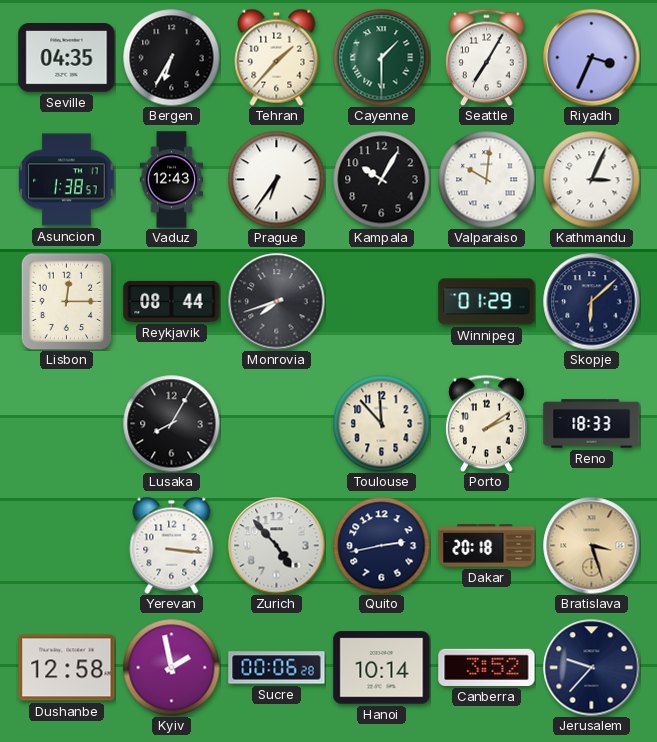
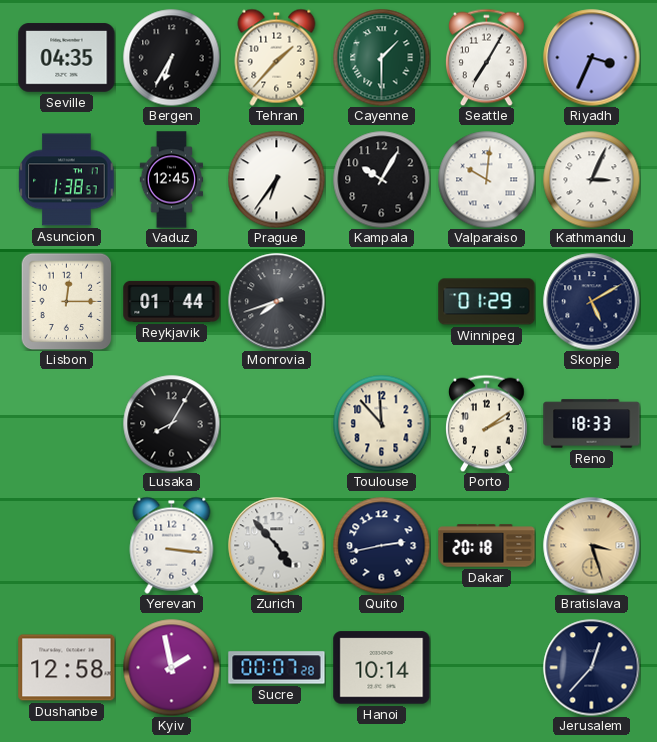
Vaduz: 12:43 -> 12:45 (172, 180)
Reykjavik: 08:44 -> 01:44 (172, 301)
Skopje: 6:08 -> 5:10 (592, 302)
Sucre: 00:06 -> 00:07 (277, 668)
Canberra: 3:52 -> none (487, 667)
Jerusalem: 9:37 -> 12:37 (592, 668)
